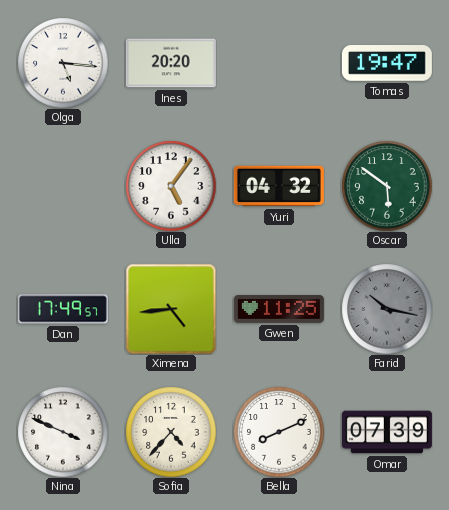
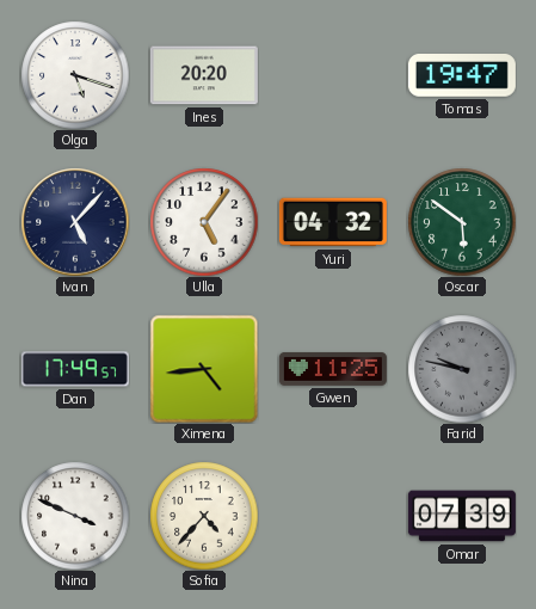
Olga: 5:16 -> 5:18 (75, 75)
Ivan: none -> 5:07 (75, 222)
Farid: 10:17 -> 9:47 (462, 369)
Bella: 8:11 -> none (279, 432)
